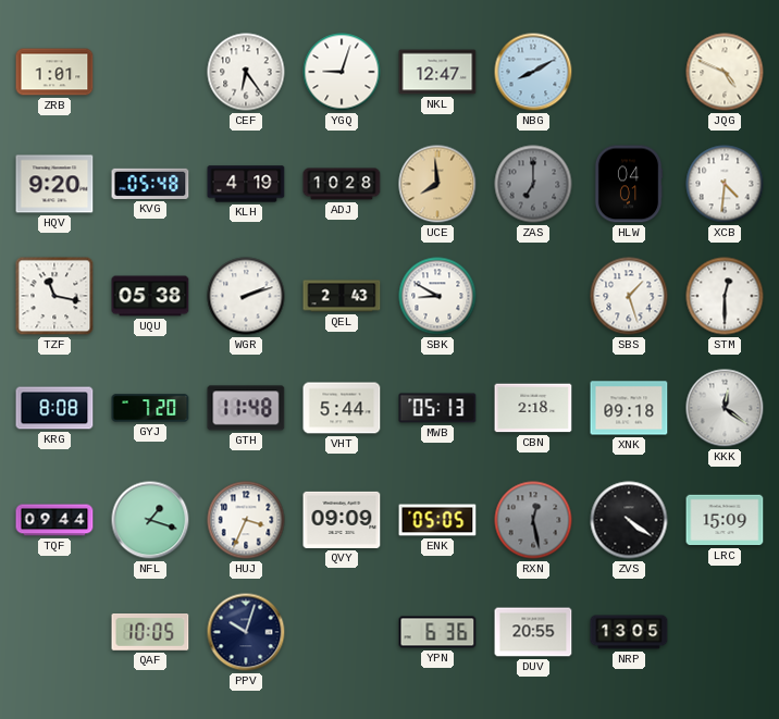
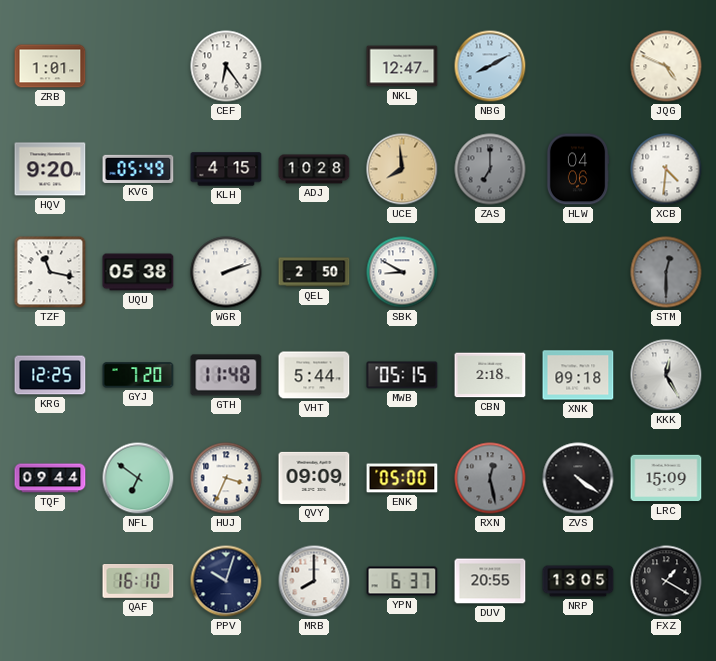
YGQ: 9:03 -> none (342, 72)
KVG: 05:48 -> 05:49 (138, 169)
KLH: 4:19 -> 4:15 (226, 169)
HLW: 04:01 -> 04:06 (578, 169)
QEL: 2:43 -> 2:50 (314, 272)
SBS: 1:27 -> none (629, 296)
STM dial: white -> grey (666, 272)
KRG: 8:08 -> 12:25 (50, 375)
MWB: 05:13 -> 05:15 (402, 375)
KKK: 12:21 -> 12:25 (666, 375)
NFL: 1:18 -> 6:51 (138, 478)
ENK: 05:05 -> 05:00 (402, 478)
QAF: 10:05 -> 16:10 (138, 582)
MRB: none -> 8:00 (314, 581)
YPN: 6:36 -> 6:37 (402, 581)
FXZ: none -> 1:20 (666, 581)
